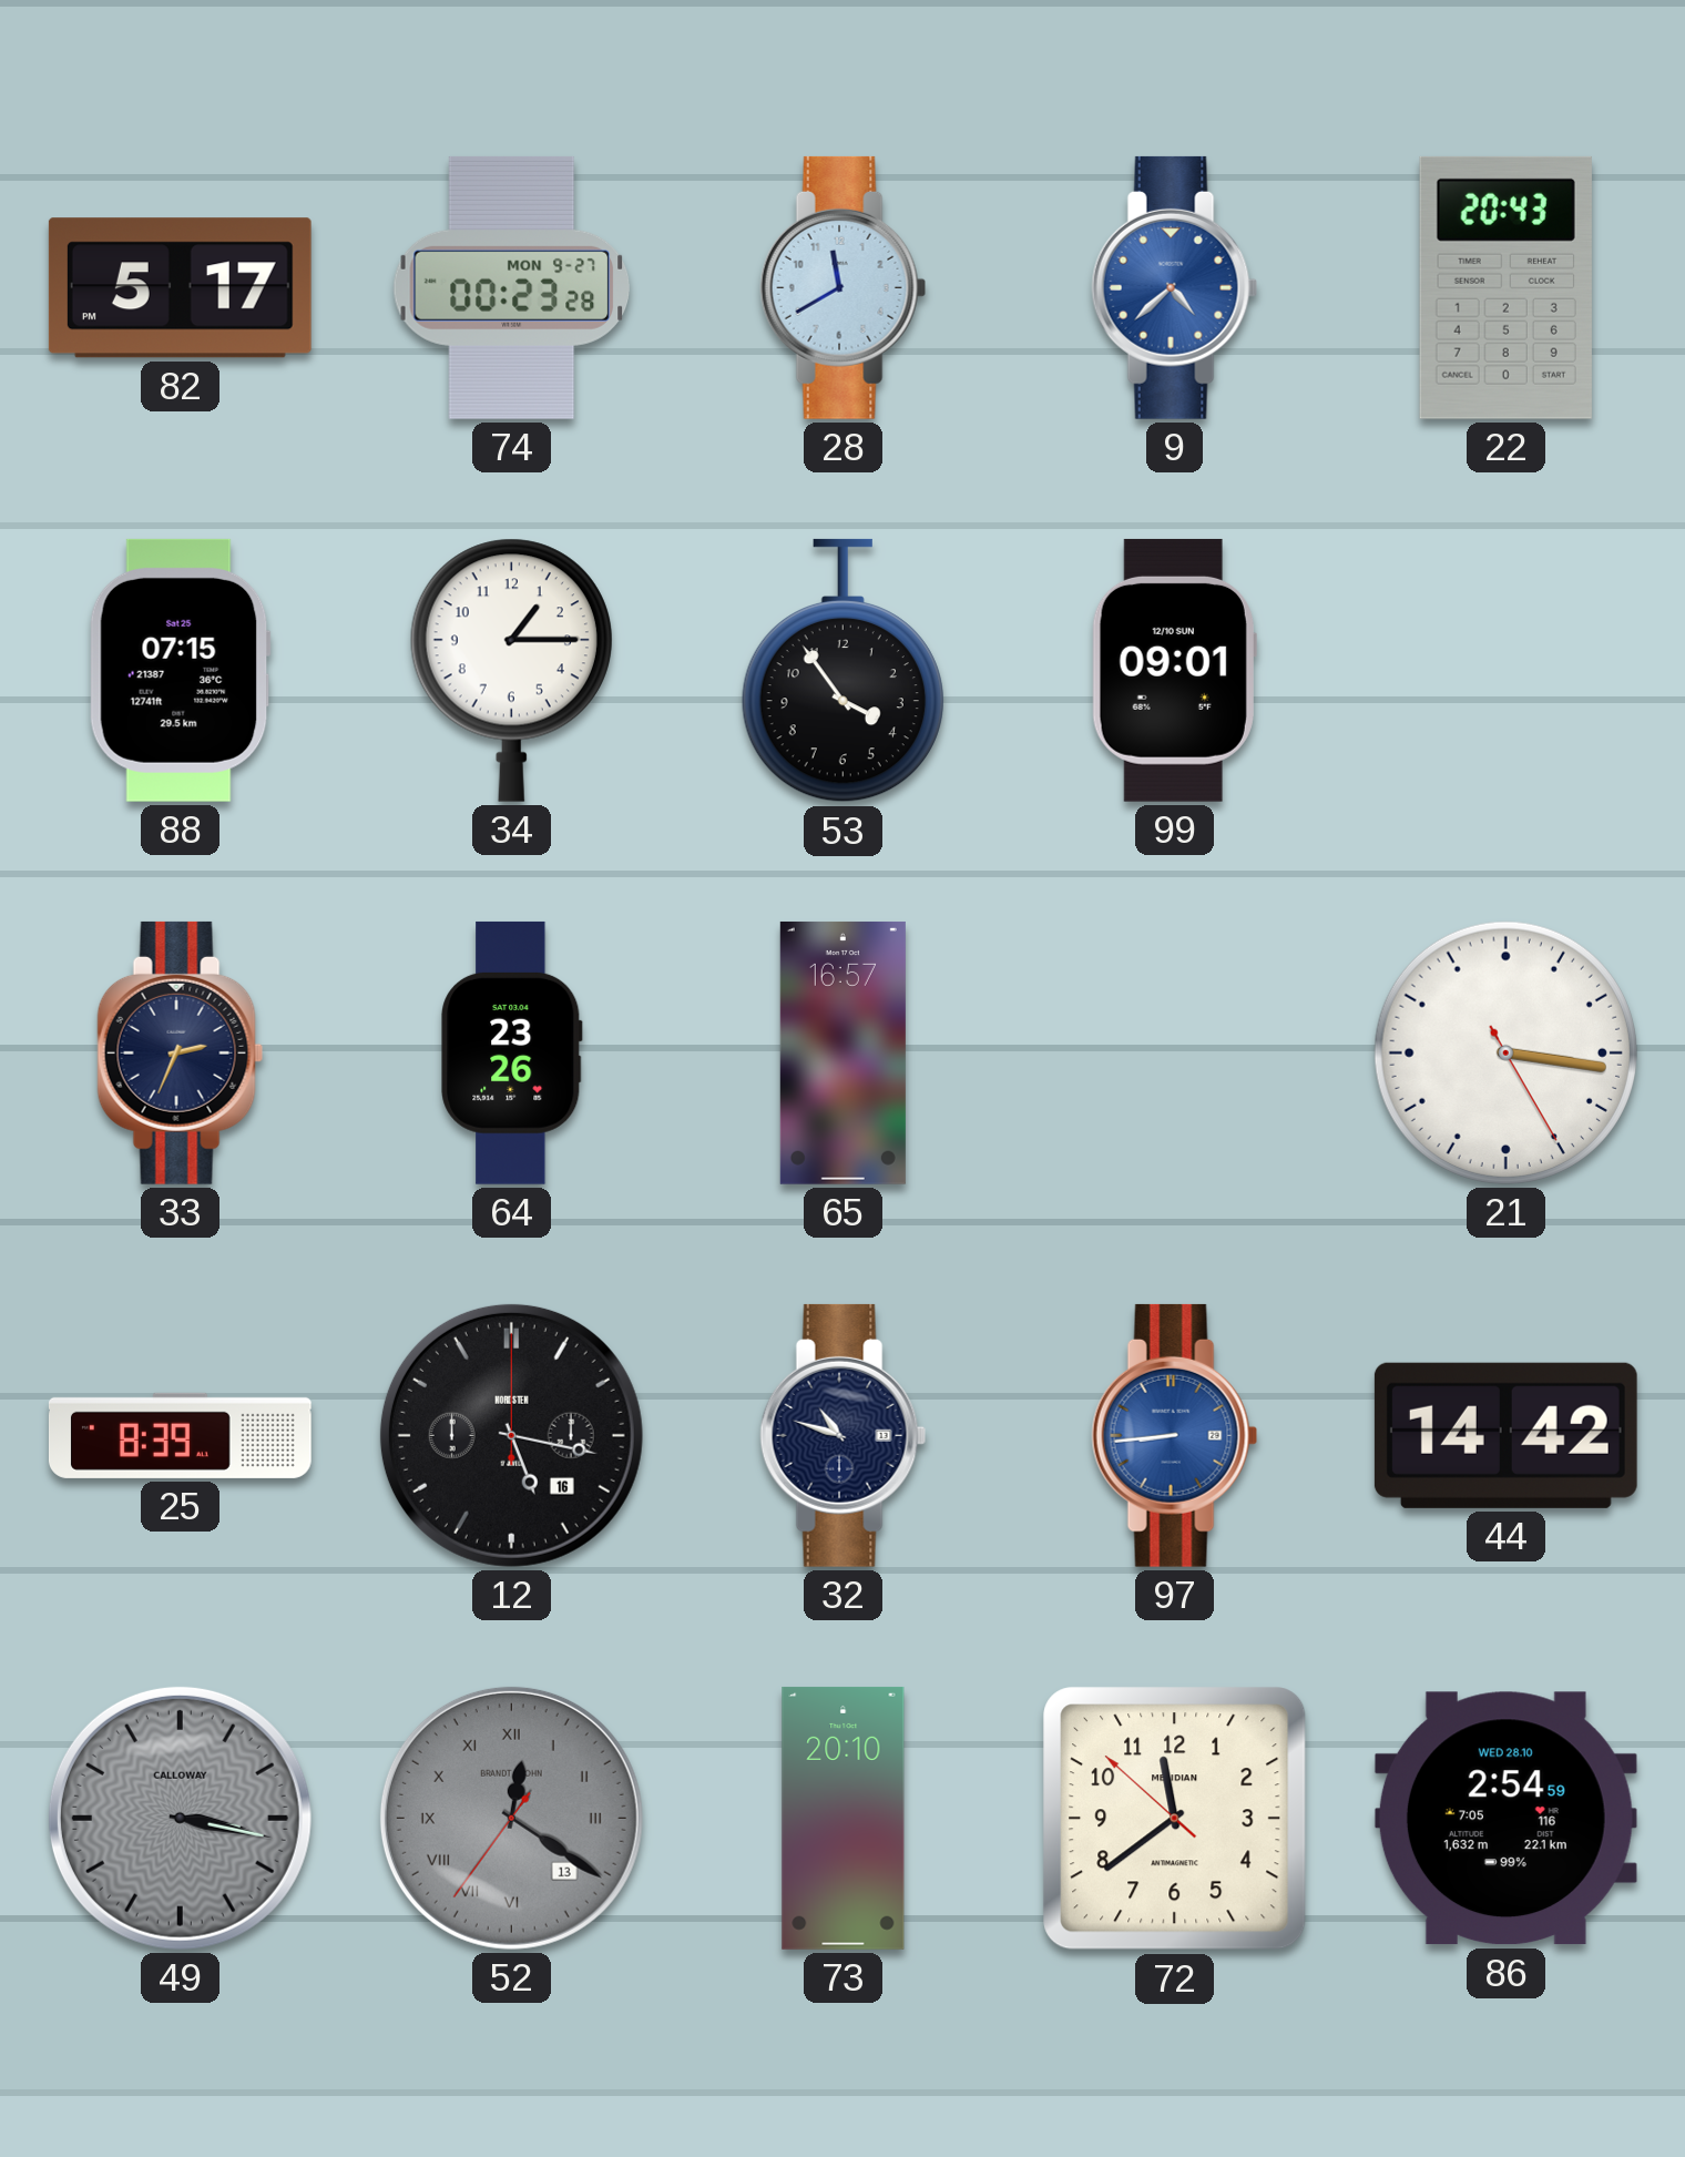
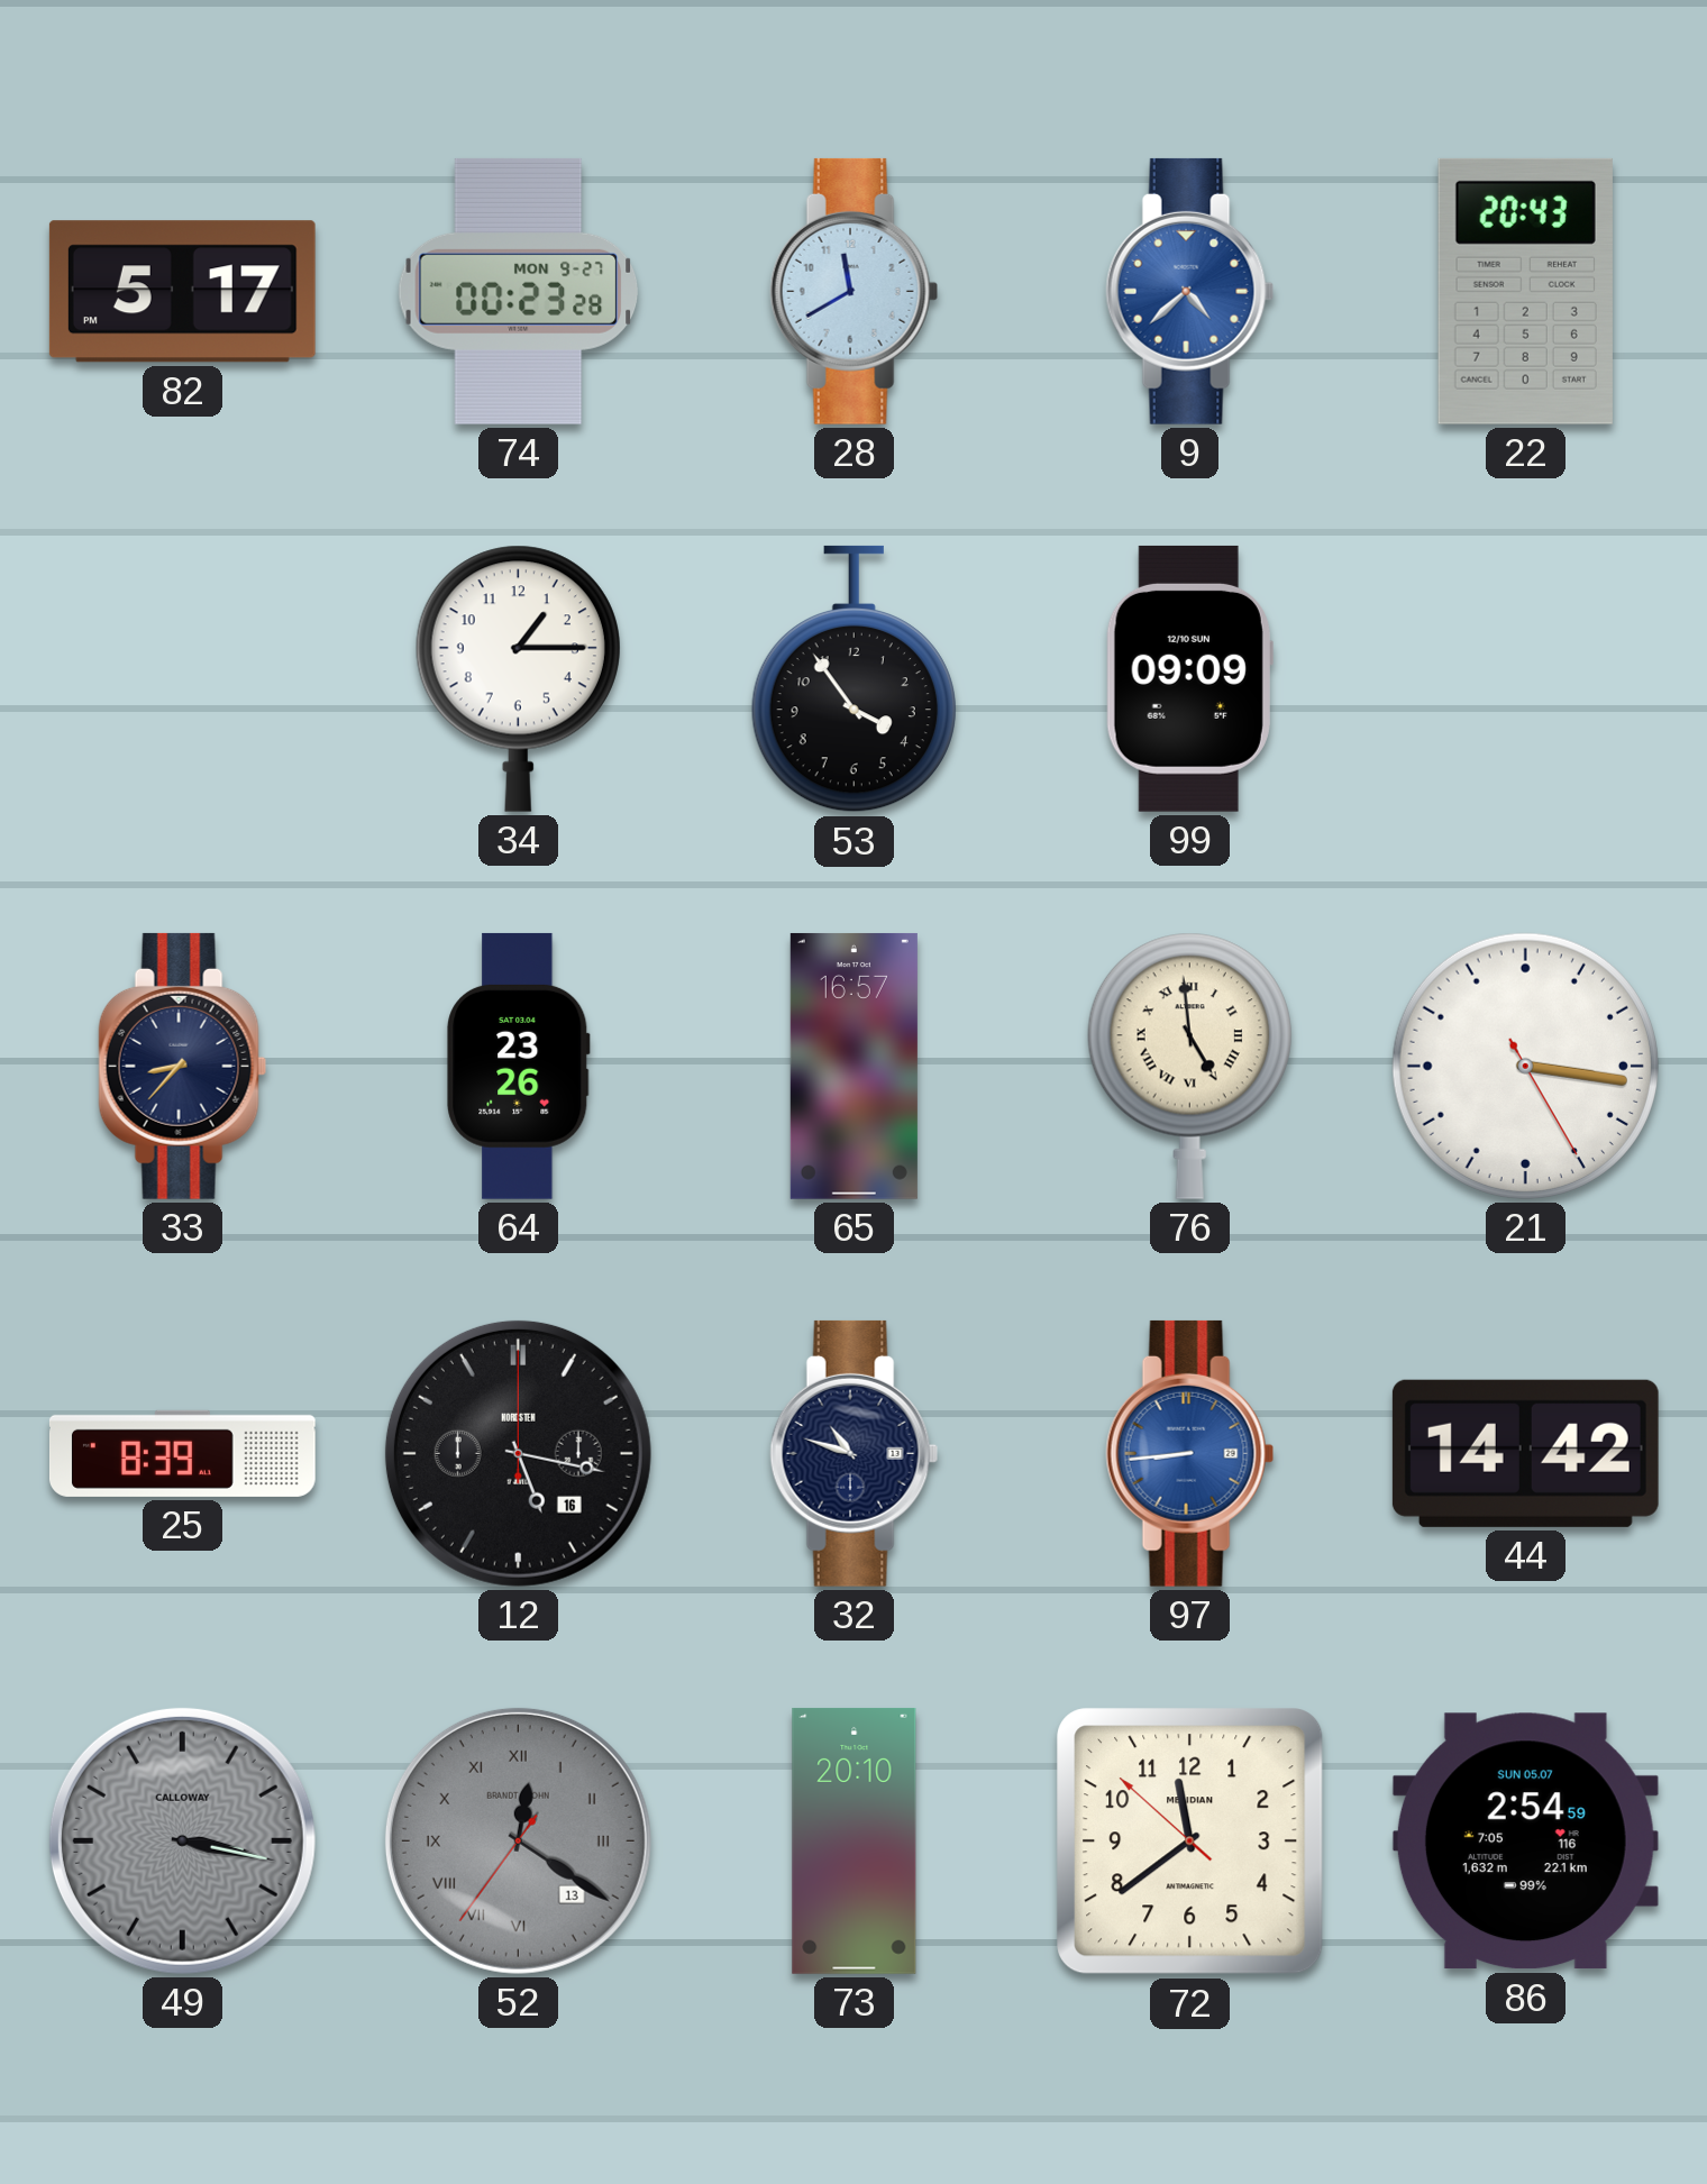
88: 07:15 -> none (180, 670)
99: 09:01 -> 09:09 (1189, 678)
33: 2:34 -> 8:37 (183, 1066)
76: none -> 4:59 (1189, 1066)
86 date: WED 28.10 -> SUN 05.07 (1525, 1842)
